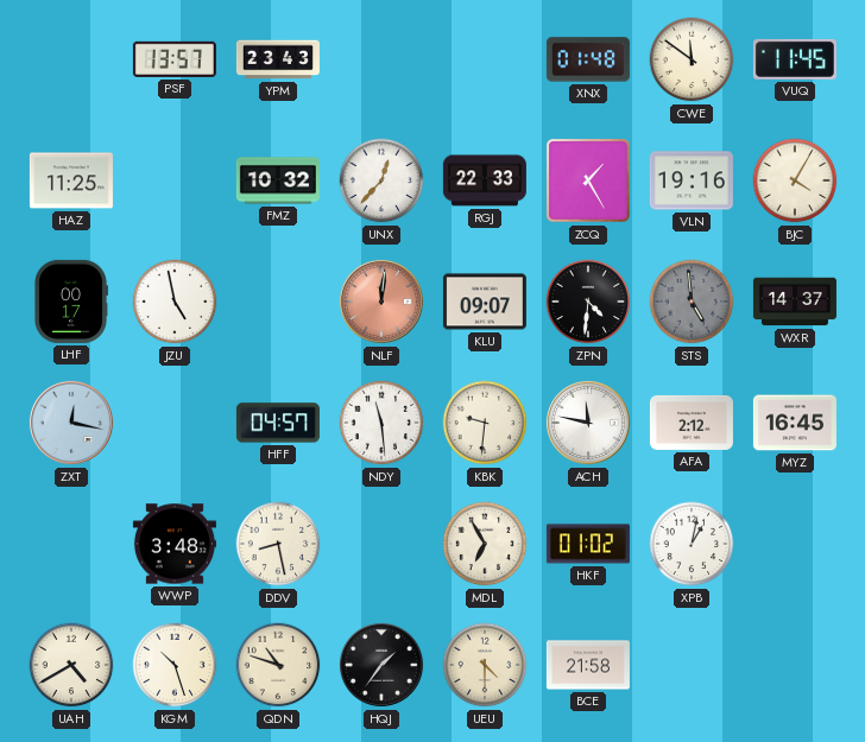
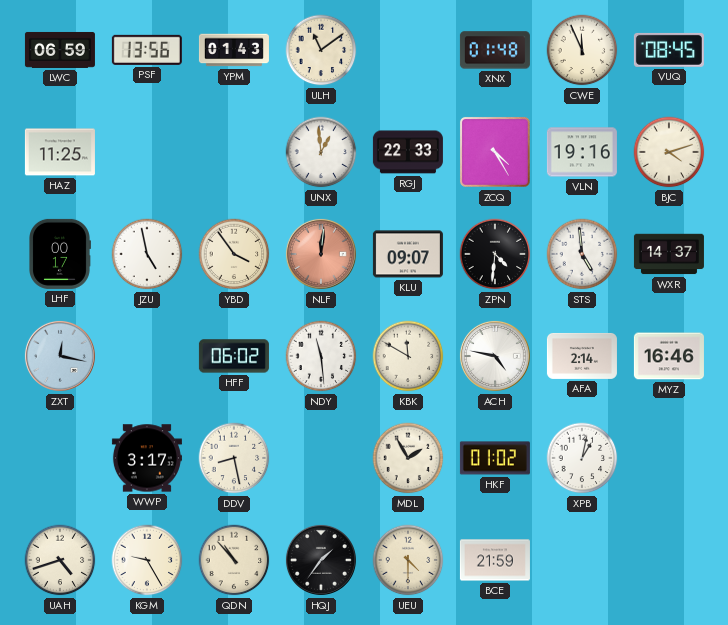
LWC: none -> 06:59 (60, 50)
PSF: 13:57 -> 13:56 (147, 50)
YPM: 23:43 -> 01:43 (234, 50)
ULH: none -> 11:09 (321, 50)
CWE: 11:51 -> 11:56 (582, 50)
VUQ: 11:45 -> 08:45 (669, 50)
FMZ: 10:32 -> none (278, 180)
UNX: 12:37 -> 12:59 (321, 152)
ZCQ: 1:25 -> 4:25 (495, 152)
BJC: 4:05 -> 4:12 (669, 152)
YBD: none -> 3:54 (234, 254)
STS dial: grey -> white (582, 254)
HFF: 04:57 -> 06:02 (234, 356)
KBK: 9:31 -> 11:50 (408, 356)
ACH: 11:47 -> 4:47 (495, 356)
AFA: 2:12 -> 2:14 (582, 356)
MYZ: 16:45 -> 16:46 (669, 356)
WWP: 3:48 -> 3:17 (147, 458)
MDL: 6:55 -> 1:55 (408, 458)
UAH: 4:40 -> 4:42 (60, 560)
KGM: 10:27 -> 9:25 (147, 560)
QDN: 10:48 -> 10:53 (234, 560)
BCE: 21:58 -> 21:59 (495, 560)
